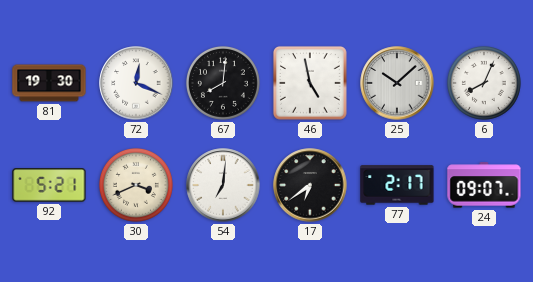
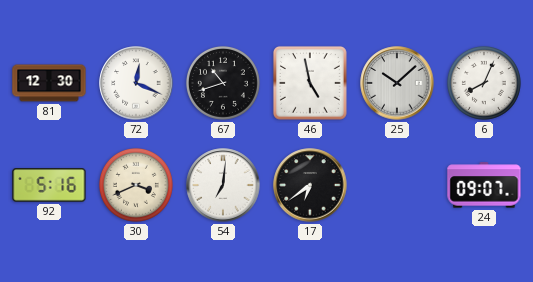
81: 19:30 -> 12:30 (49, 83)
67: 8:01 -> 10:42 (223, 83)
92: 5:21 -> 5:16 (49, 185)
77: 2:17 -> none (397, 185)
